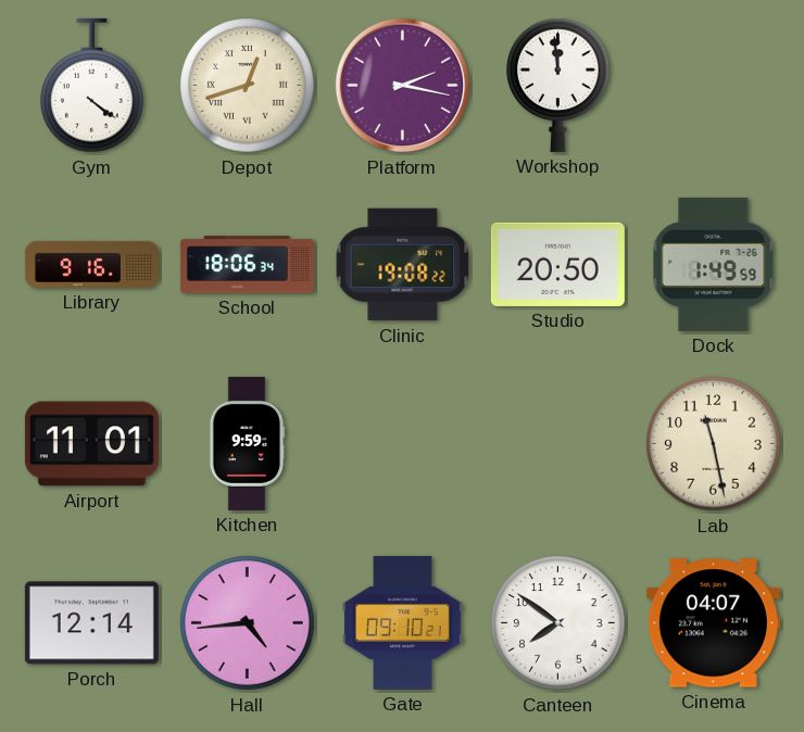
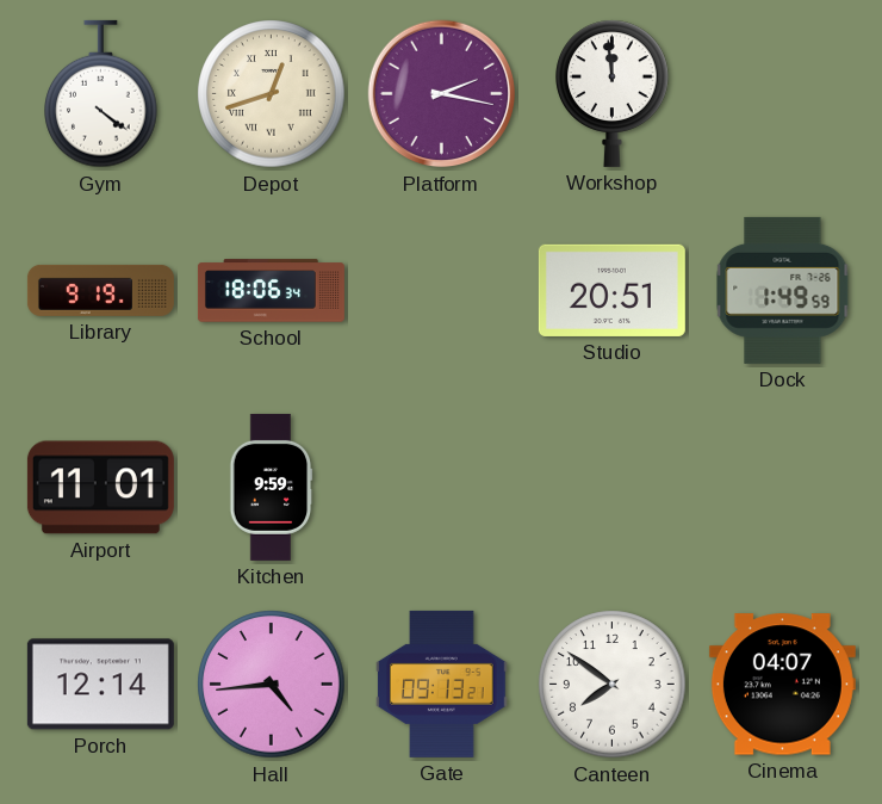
Library: 9:16 -> 9:19 (100, 290)
Clinic: 19:08 -> none (403, 265)
Studio: 20:50 -> 20:51 (611, 290)
Lab: 11:28 -> none (714, 444)
Gate: 09:10 -> 09:13 (442, 684)
